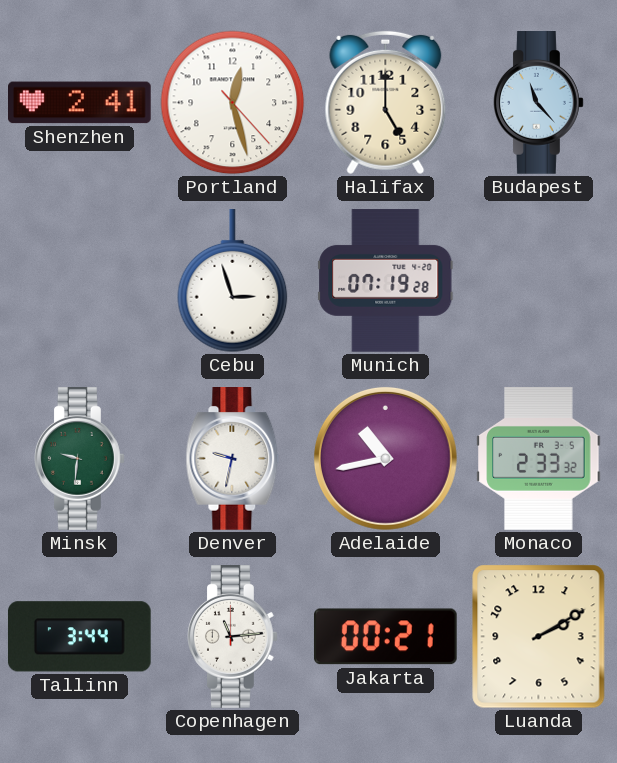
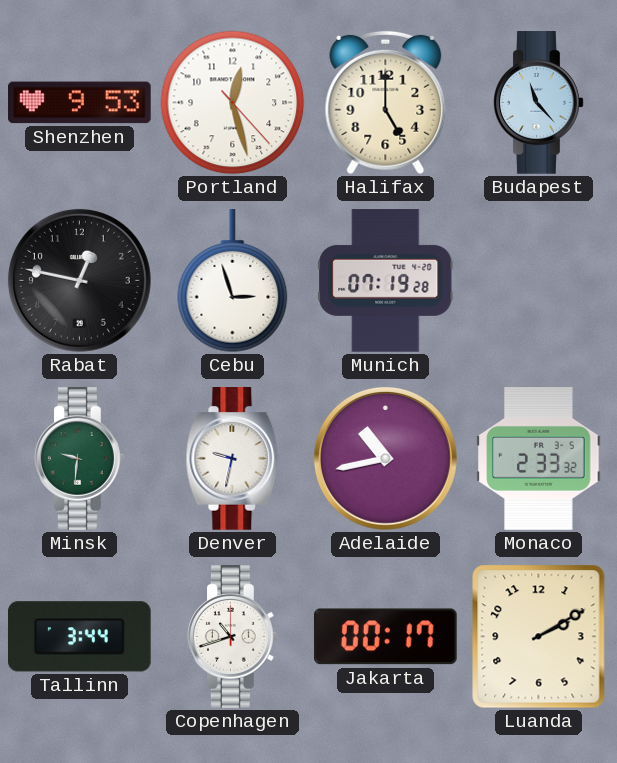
Shenzhen: 2:41 -> 9:53 (80, 103)
Rabat: none -> 12:47 (79, 280)
Copenhagen: 11:14 -> 10:42 (233, 637)
Jakarta: 00:21 -> 00:17 (385, 637)
